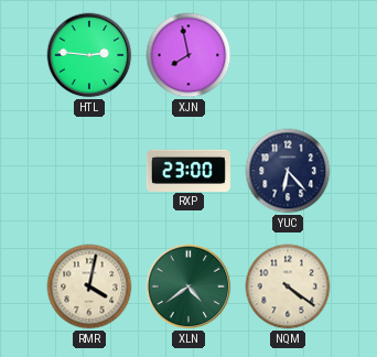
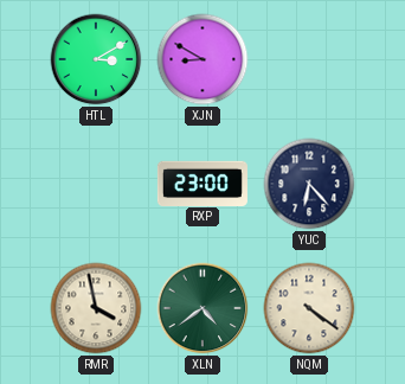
HTL: 2:46 -> 3:10 (96, 59)
XJN: 7:58 -> 8:50 (202, 59)
RMR: 4:02 -> 3:58 (96, 308)
